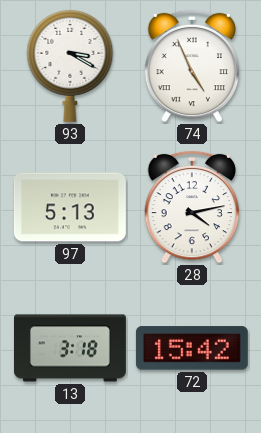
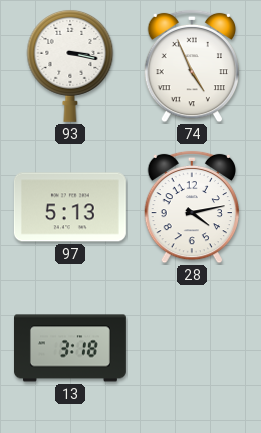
93: 3:20 -> 3:17 (70, 66)
72: 15:42 -> none (192, 348)
